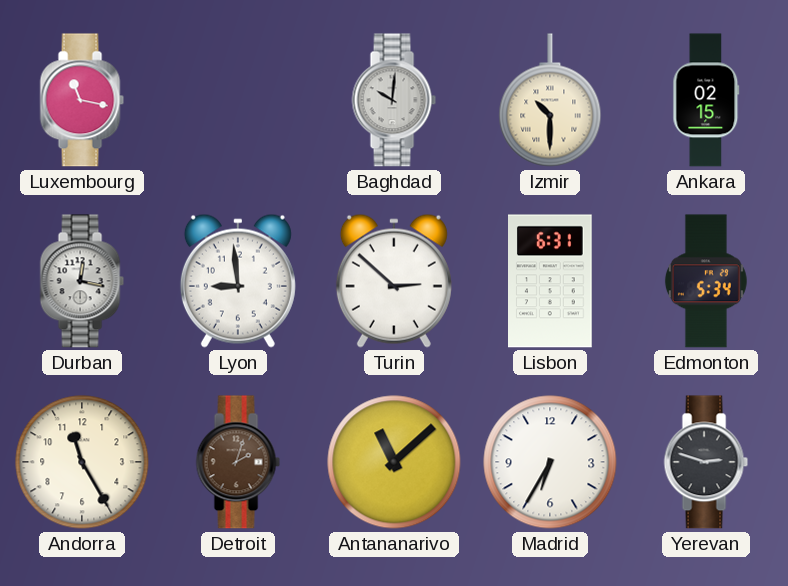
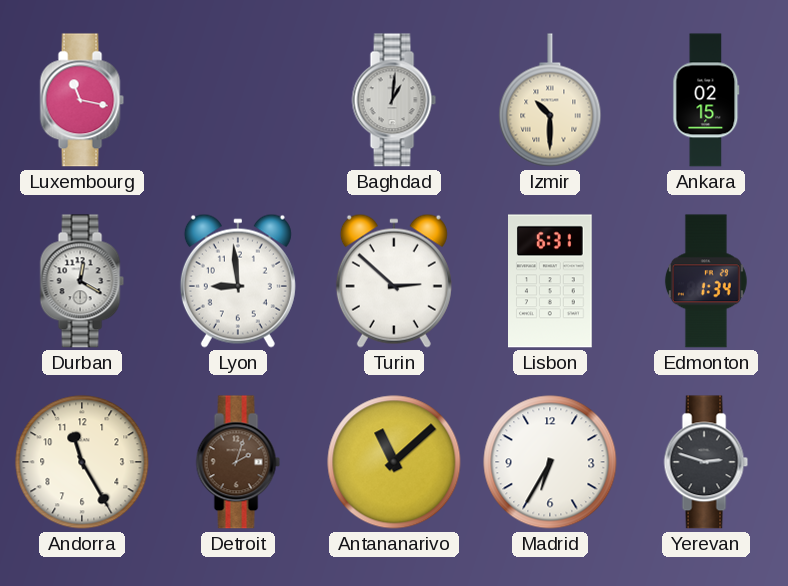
Baghdad: 10:01 -> 1:01 (394, 100)
Durban: 12:17 -> 12:20 (82, 281)
Edmonton: 5:34 -> 1:34 (706, 281)
